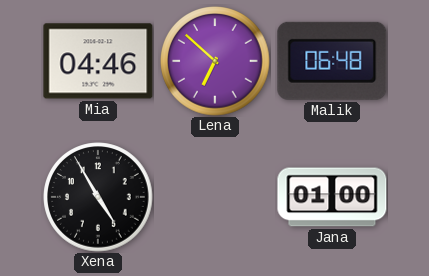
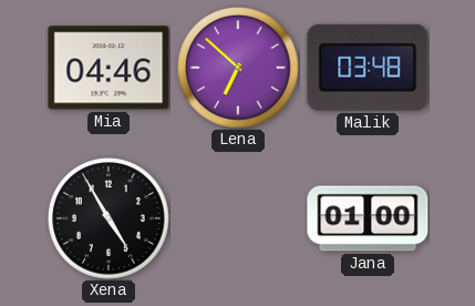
Malik: 06:48 -> 03:48 (368, 68)
